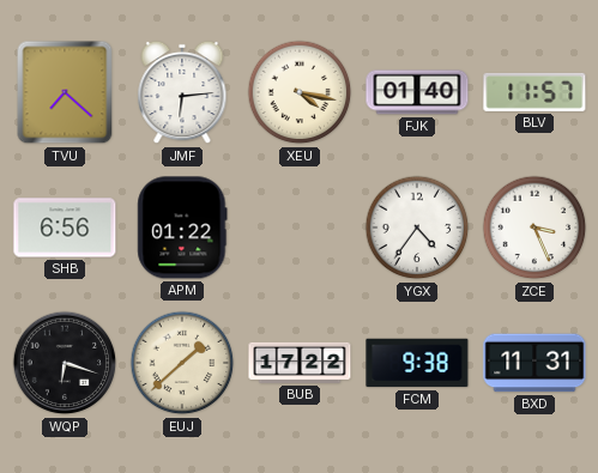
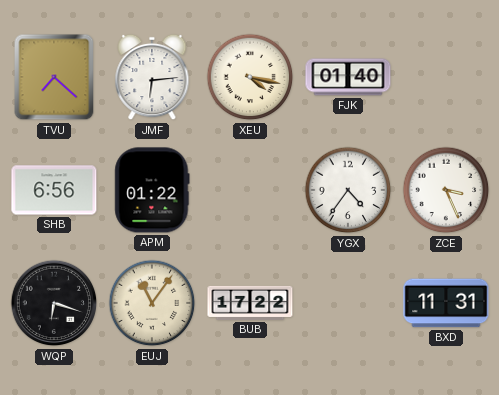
BLV: 11:57 -> none (534, 92)
EUJ: 1:38 -> 11:06 (152, 303)
FCM: 9:38 -> none (417, 363)
